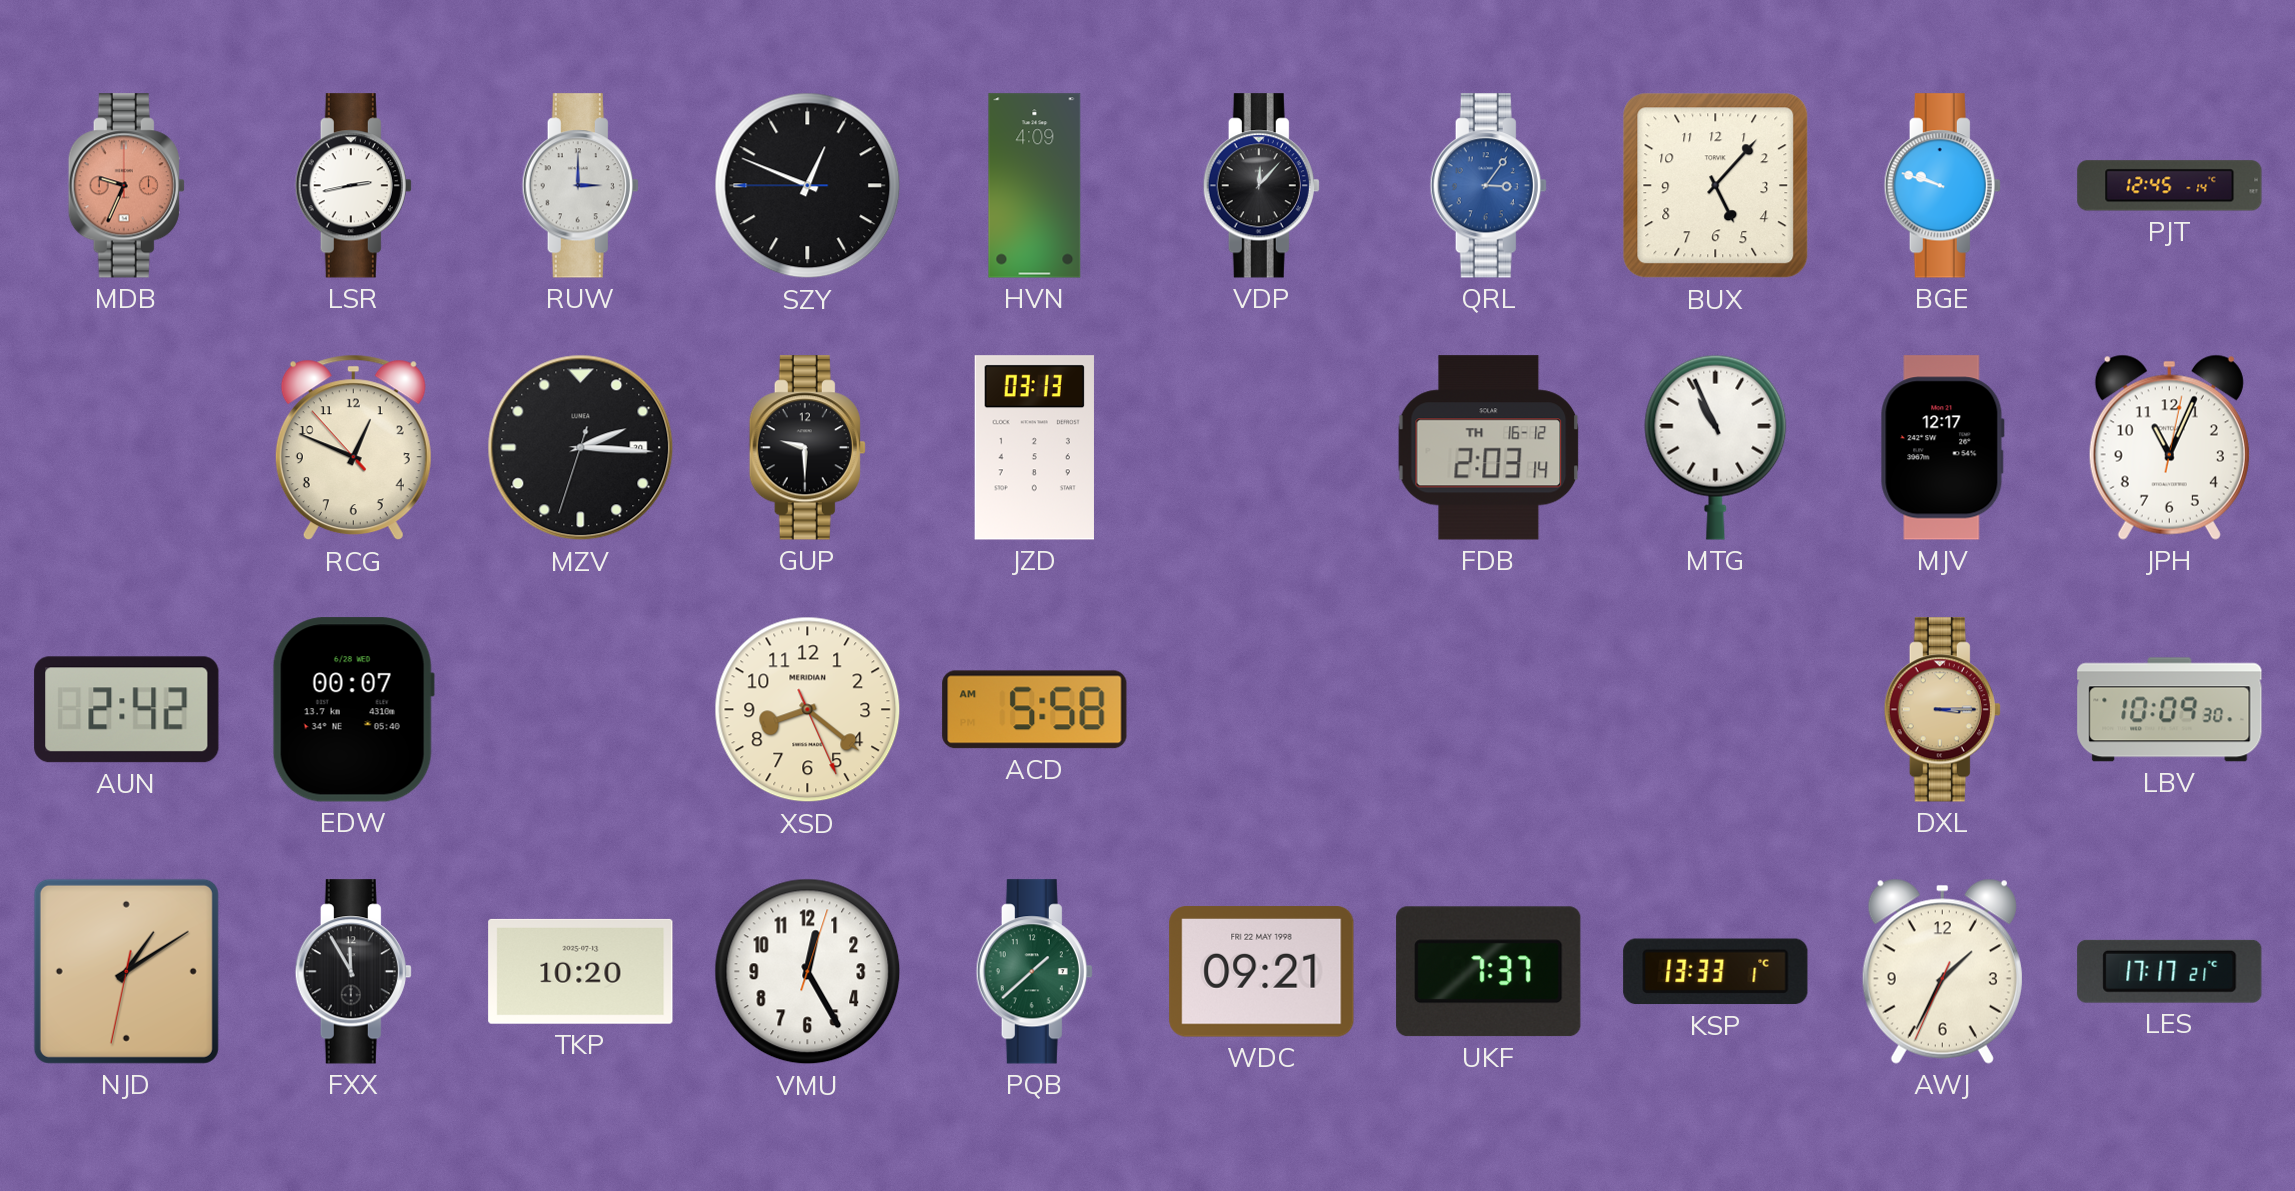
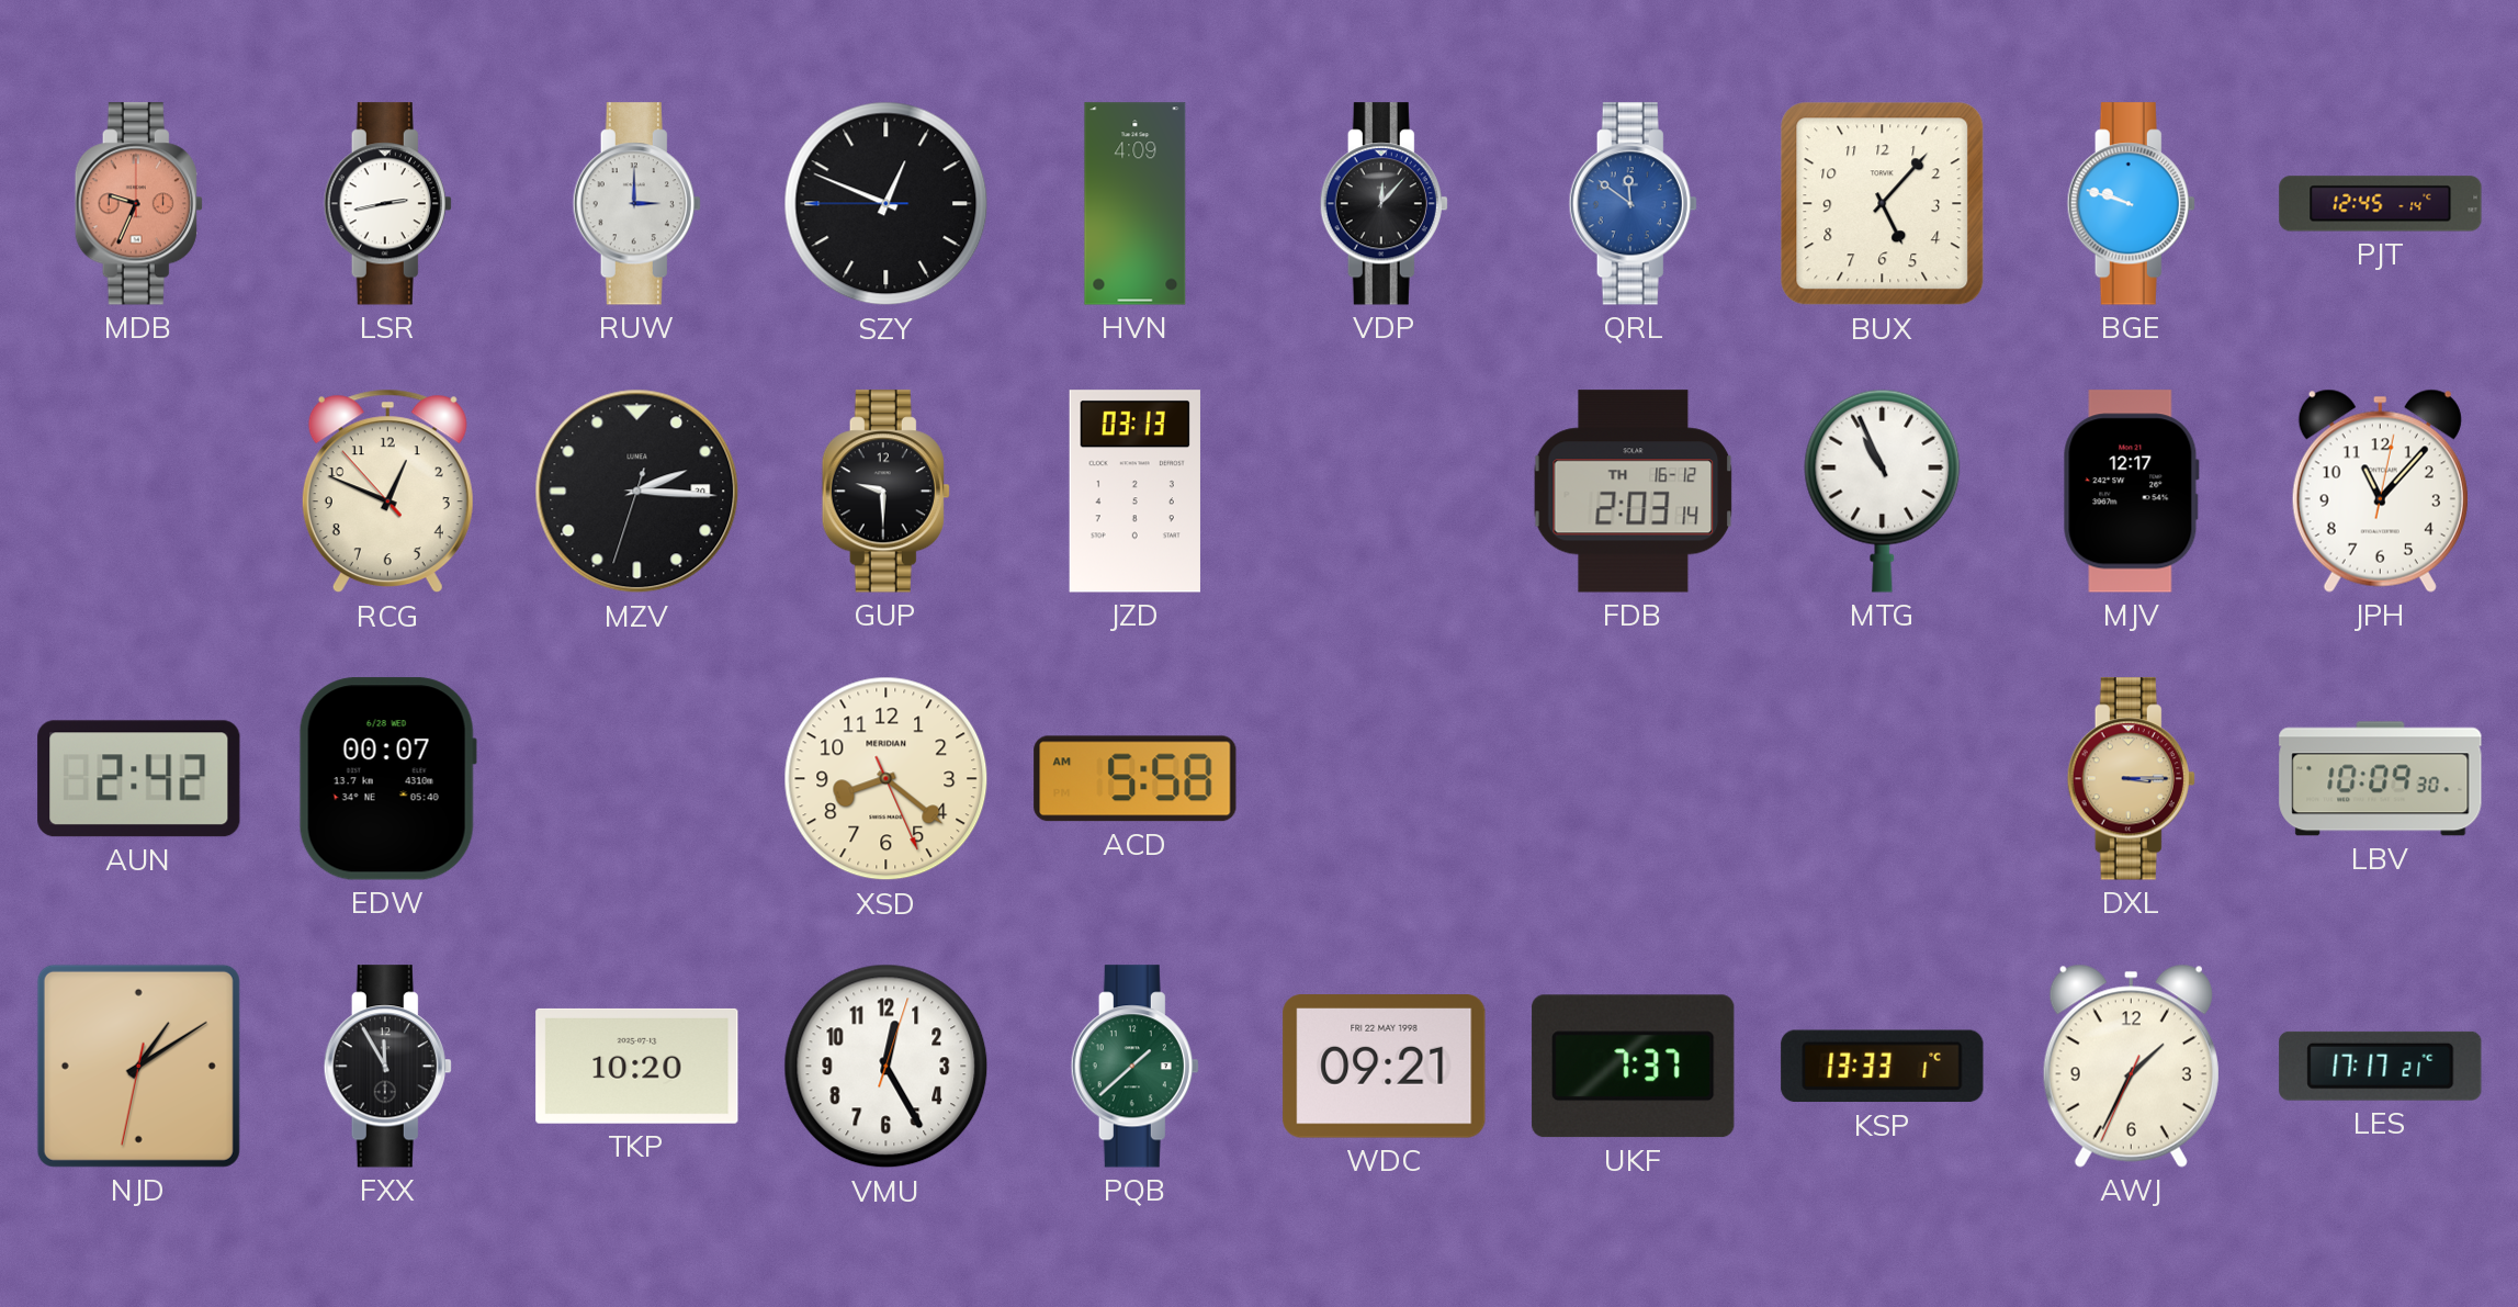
QRL: 3:06 -> 11:51 (1633, 204)
JPH: 11:04 -> 11:07 (2380, 491)
